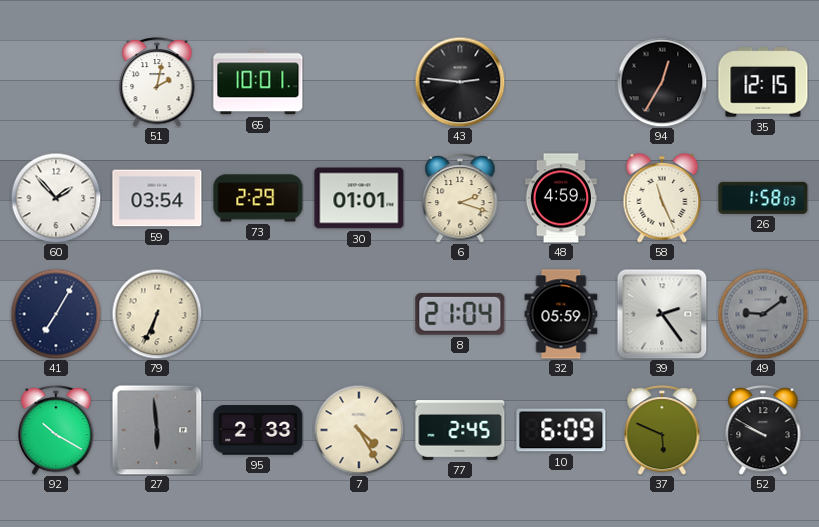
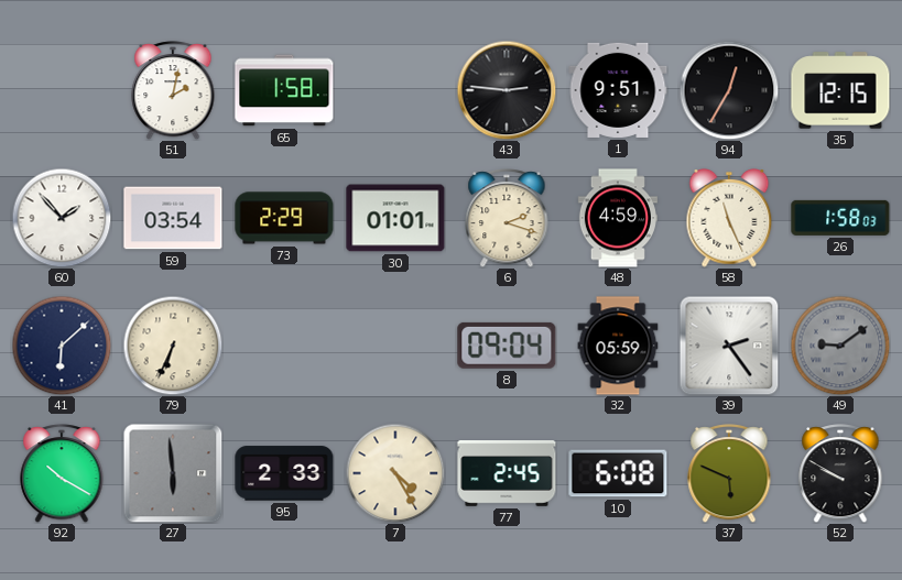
65: 10:01 -> 1:58 (284, 90)
1: none -> 9:51 (618, 90)
41: 7:05 -> 6:08 (62, 346)
8: 21:04 -> 09:04 (507, 346)
10: 6:09 -> 6:08 (618, 473)
